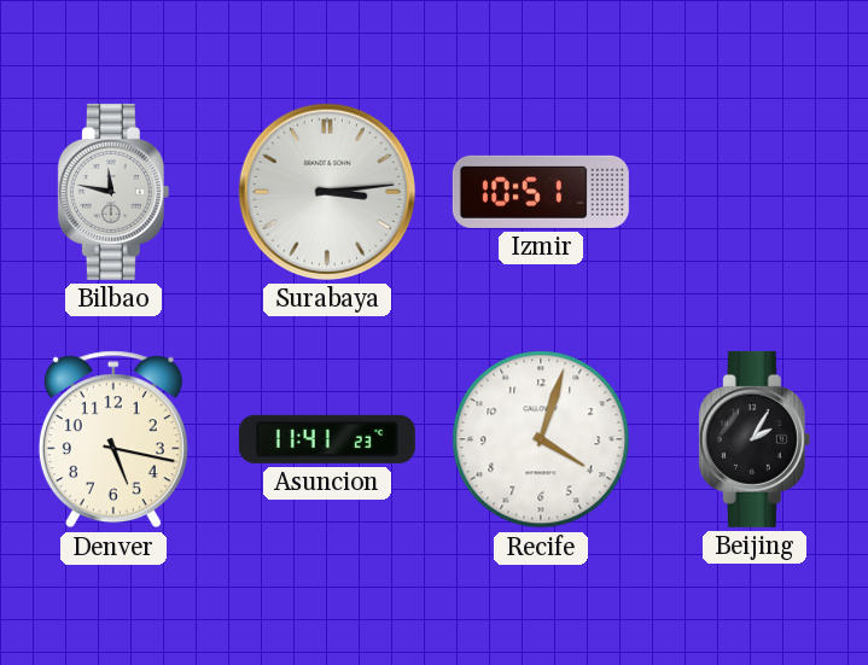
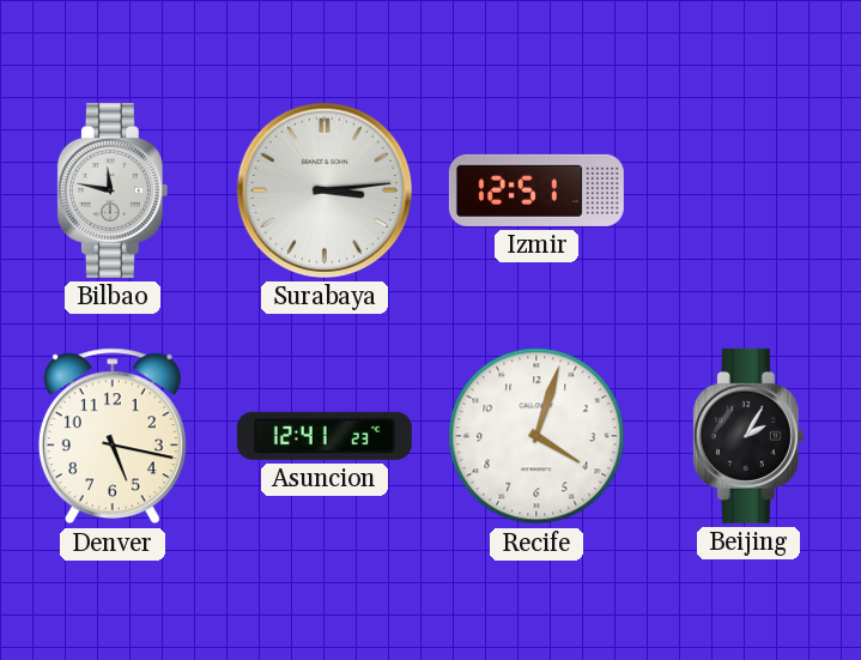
Izmir: 10:51 -> 12:51 (536, 190)
Asuncion: 11:41 -> 12:41 (325, 436)
